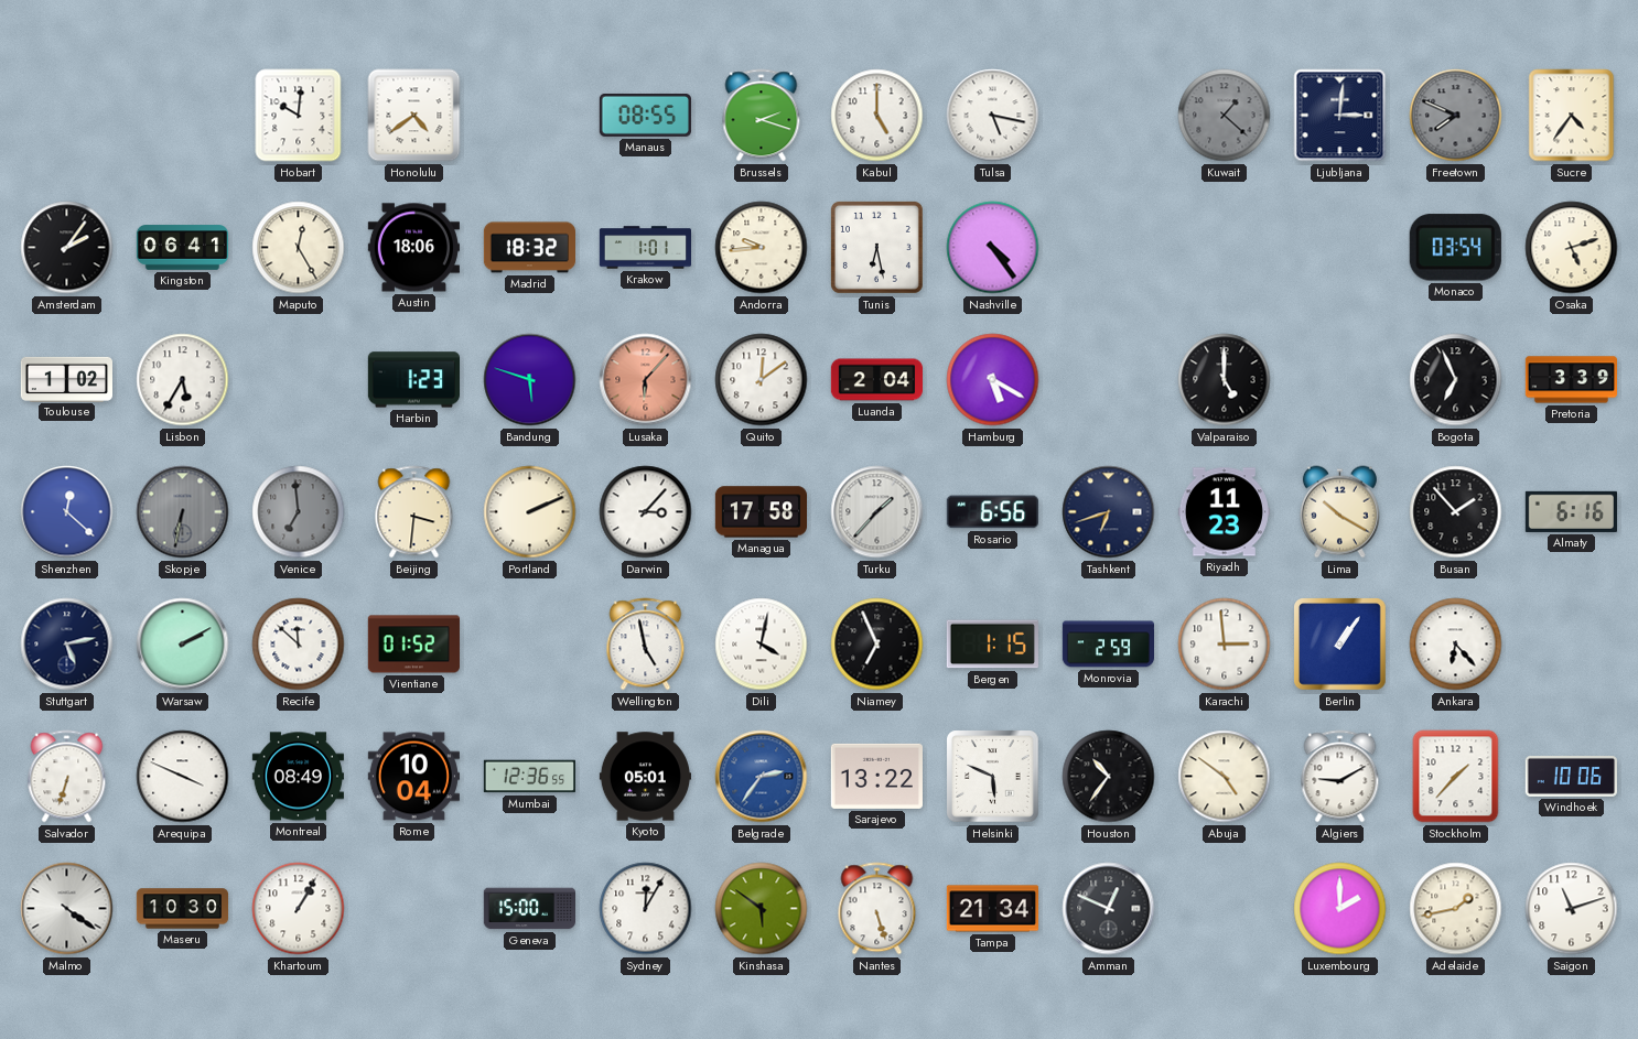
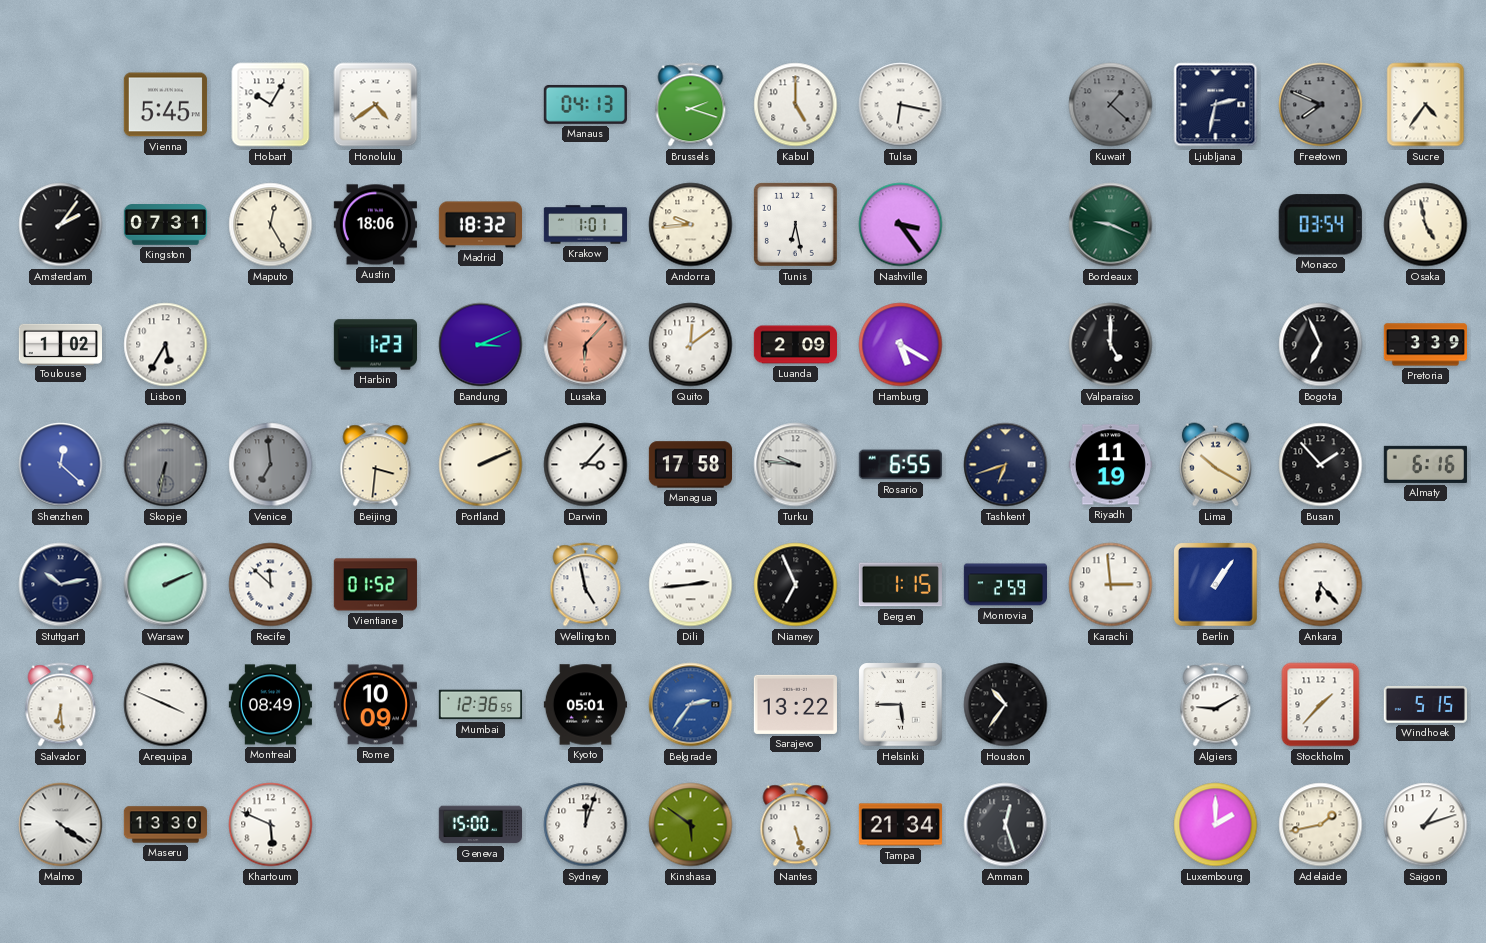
Vienna: none -> 5:45 (165, 105)
Hobart: 10:01 -> 10:05 (271, 105)
Manaus: 08:55 -> 04:13 (585, 104)
Tulsa: 5:17 -> 6:17 (901, 105)
Ljubljana: 3:01 -> 2:32 (1216, 105)
Kingston: 06:41 -> 07:31 (165, 225)
Nashville: 4:24 -> 3:24 (901, 225)
Bordeaux: none -> 9:19 (1111, 225)
Osaka: 5:12 -> 4:58 (1426, 225)
Bandung: 5:48 -> 3:11 (481, 345)
Luanda: 2:04 -> 2:09 (795, 345)
Turku: 1:37 -> 9:46 (796, 465)
Rosario: 6:56 -> 6:55 (900, 465)
Riyadh: 11:23 -> 11:19 (1110, 465)
Stuttgart: 5:13 -> 10:13 (61, 585)
Warsaw: 2:10 -> 2:11 (166, 585)
Dili: 4:02 -> 2:44 (691, 585)
Salvador: 6:33 -> 6:29 (61, 705)
Rome: 10:04 -> 10:09 (375, 705)
Helsinki: 5:49 -> 5:45 (901, 705)
Abuja: 4:51 -> none (1225, 777)
Windhoek: 10:06 -> 5:15 (1425, 704)
Maseru: 10:30 -> 13:30 (166, 825)
Khartoum: 1:05 -> 5:49 (271, 825)
Sydney: 12:05 -> 12:03 (586, 825)
Amman: 12:49 -> 12:27 (1006, 825)
Saigon: 11:12 -> 1:12 (1426, 825)
